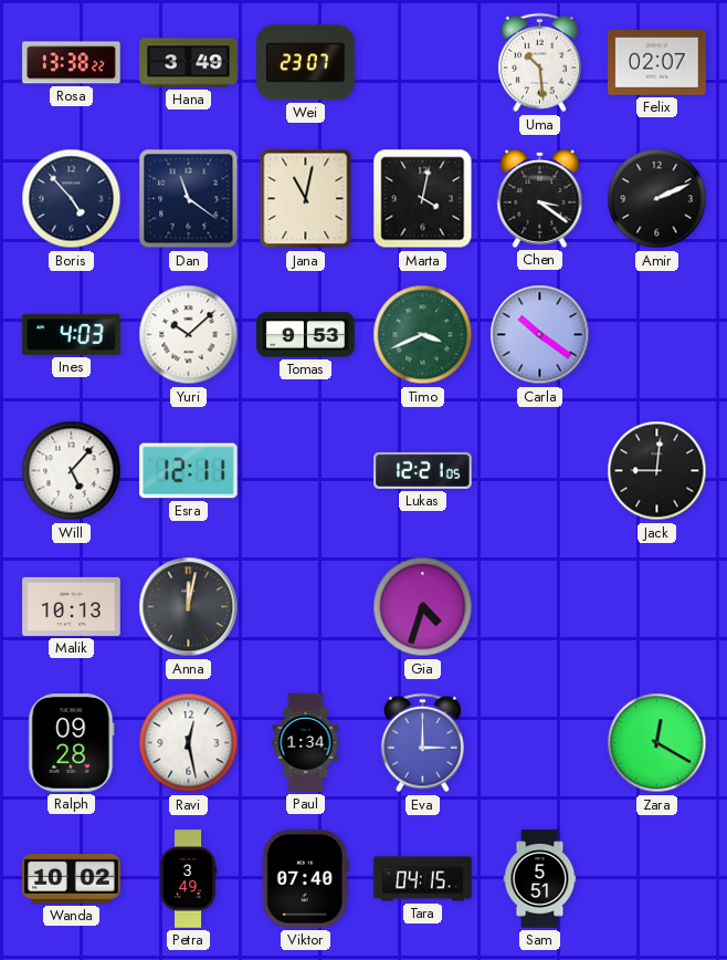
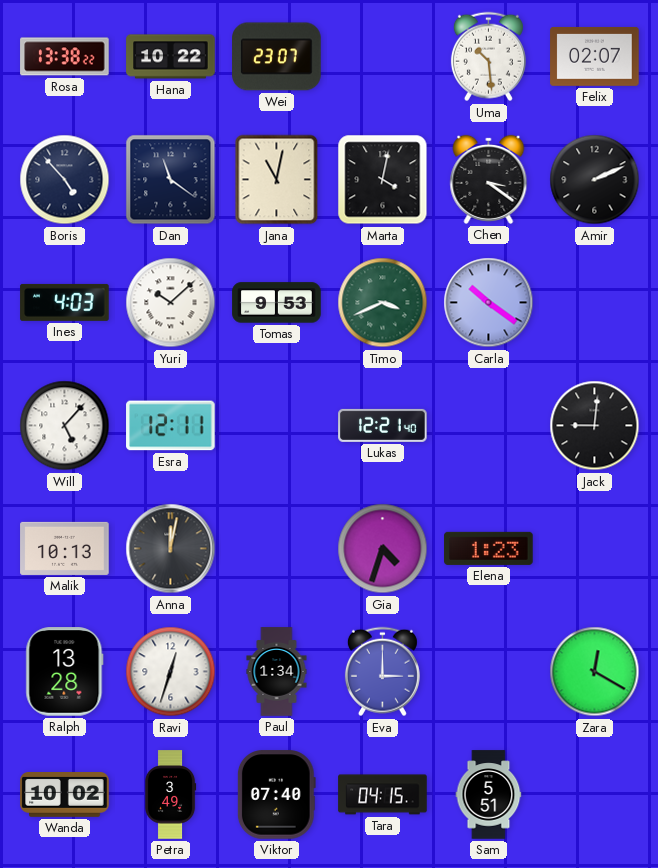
Hana: 3:49 -> 10:22 (171, 57)
Lukas: 12:21:05 -> 12:21:40 (383, 425)
Elena: none -> 1:23 (489, 548)
Ralph: 09:28 -> 13:28 (65, 672)
Ravi: 12:28 -> 12:33 (171, 672)
